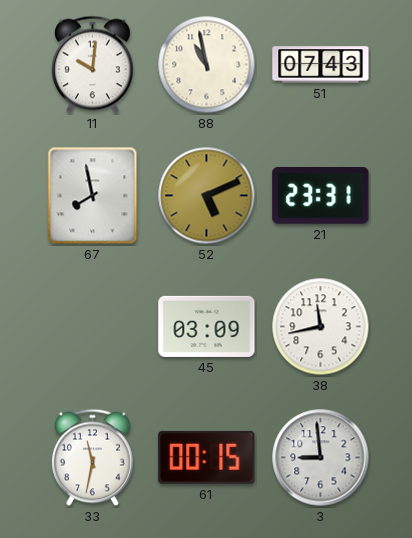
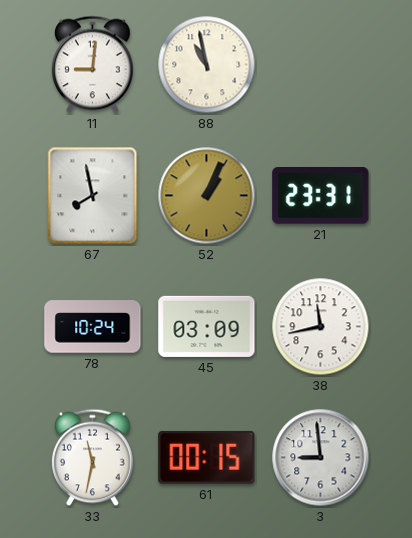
11: 10:01 -> 9:01 (93, 65)
51: 07:43 -> none (321, 65)
52: 5:11 -> 1:04 (207, 196)
78: none -> 10:24 (93, 327)
